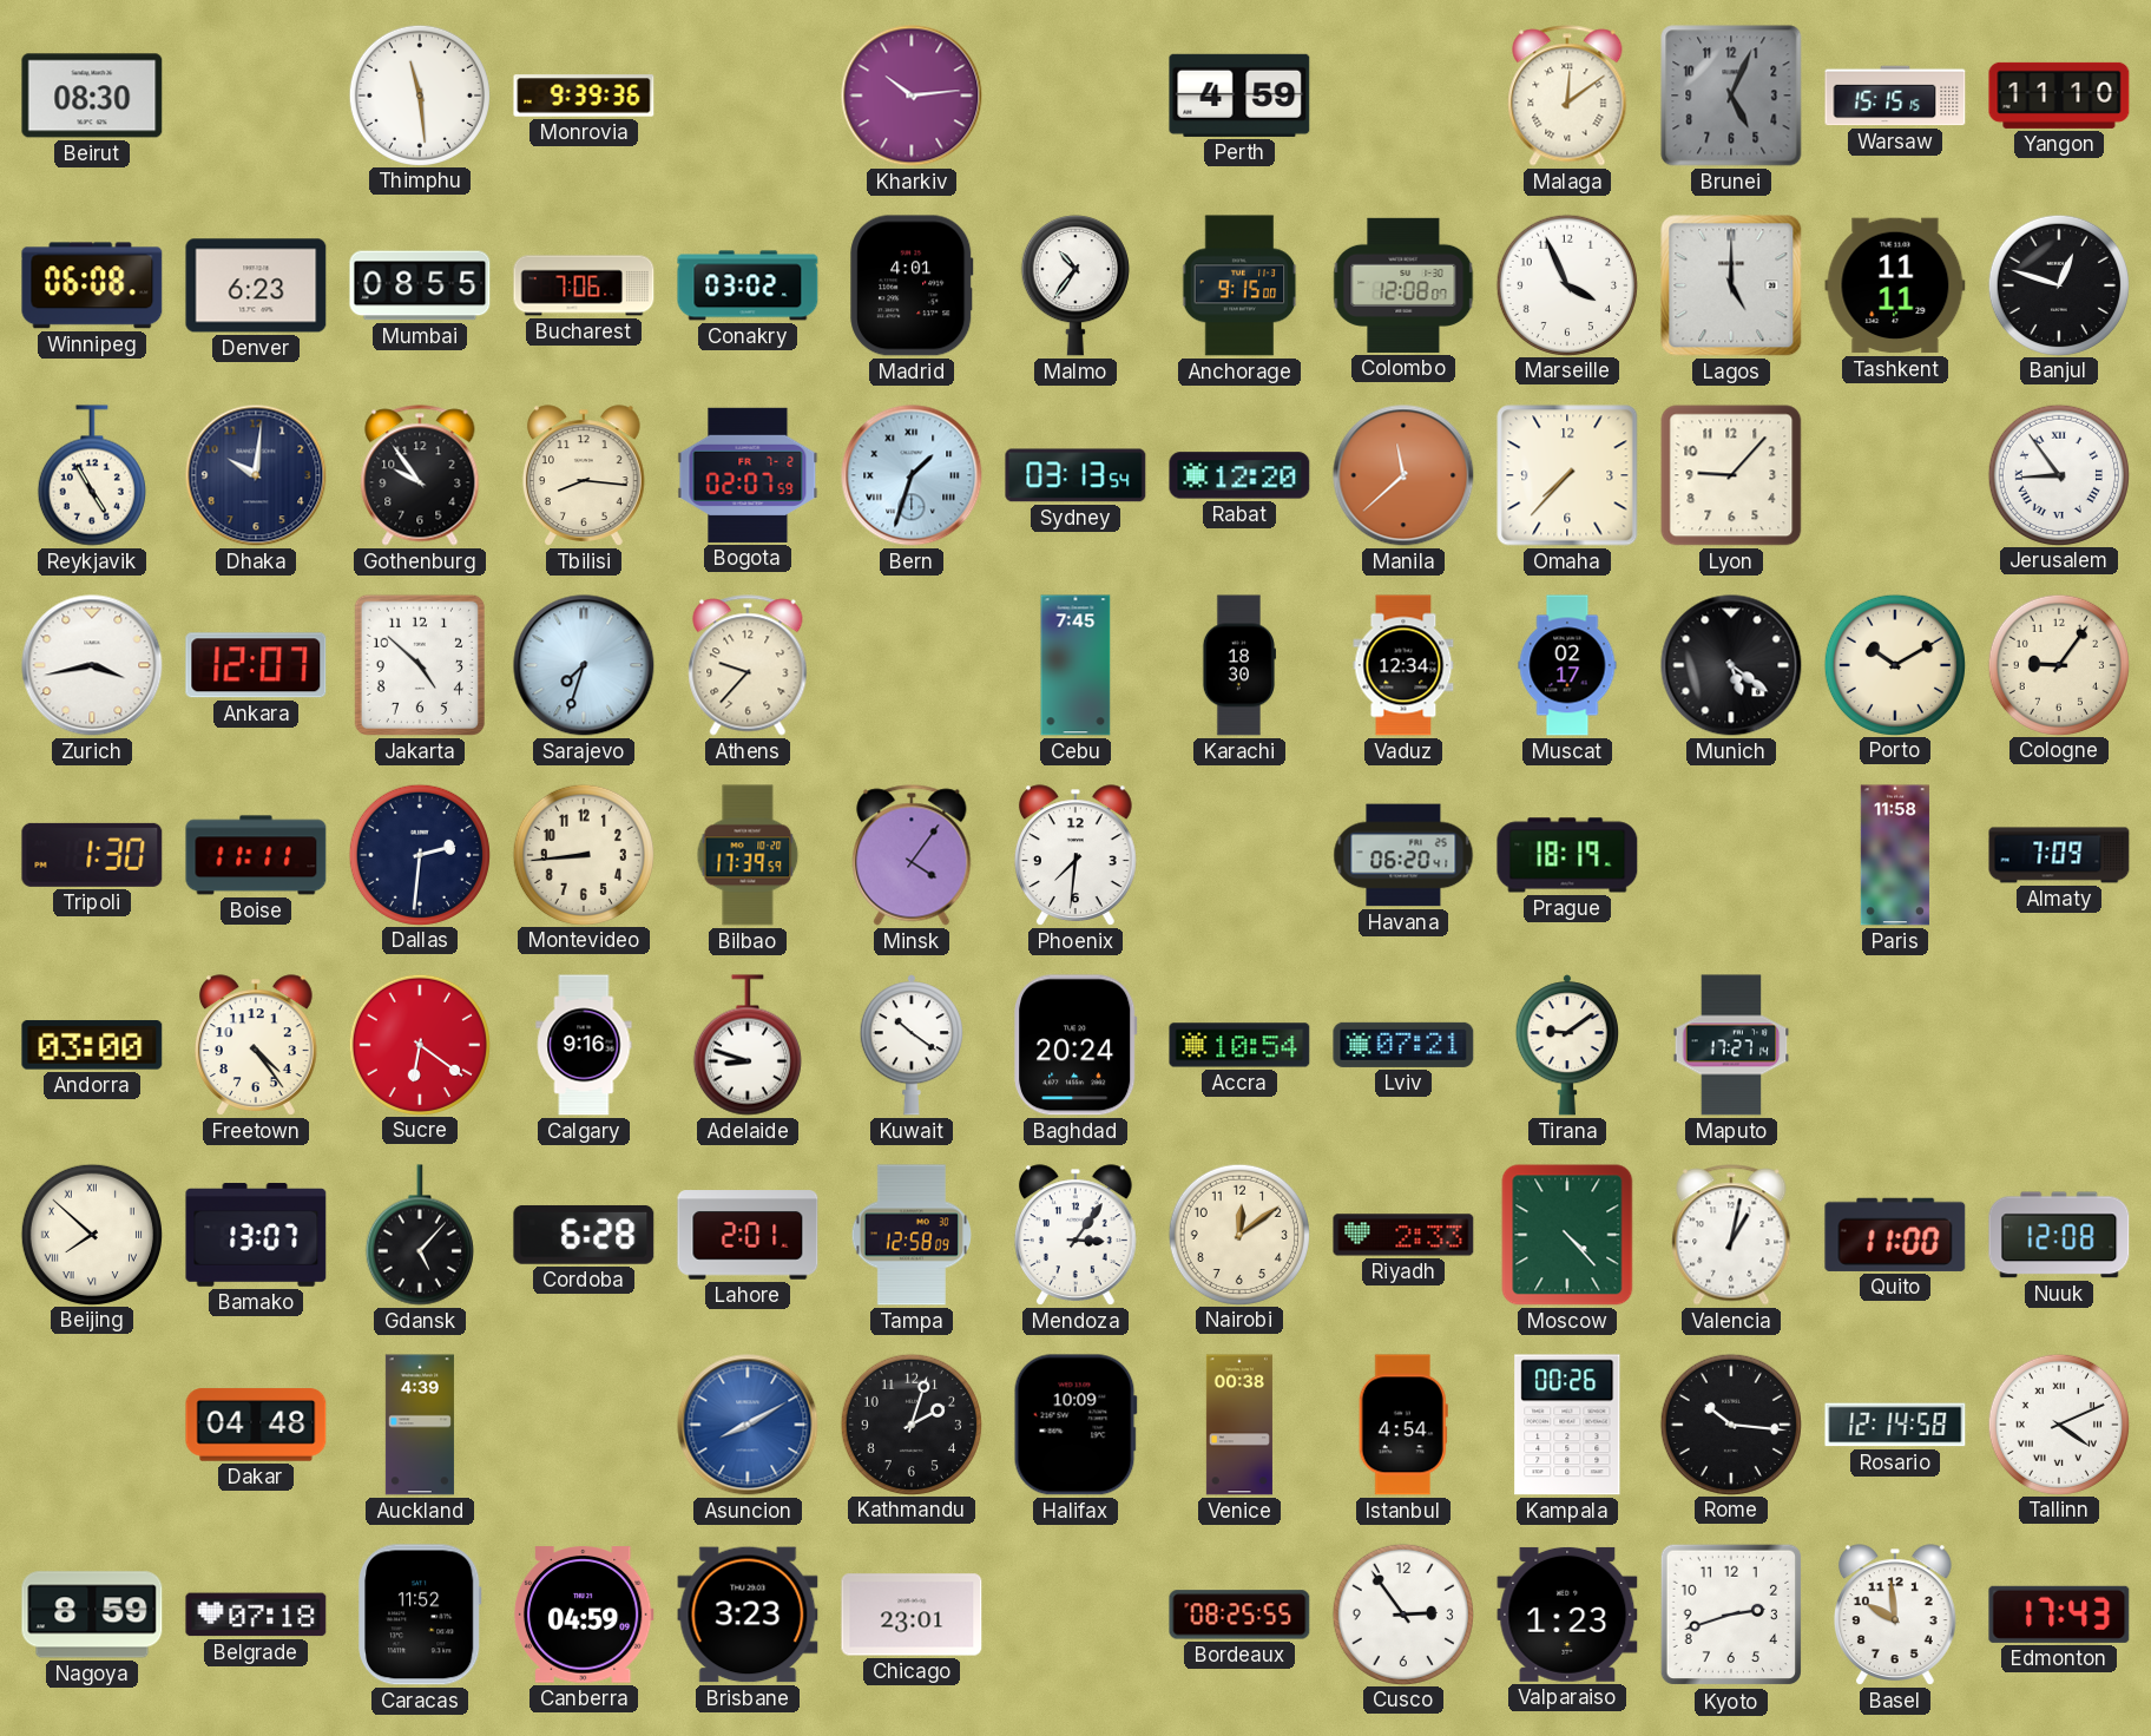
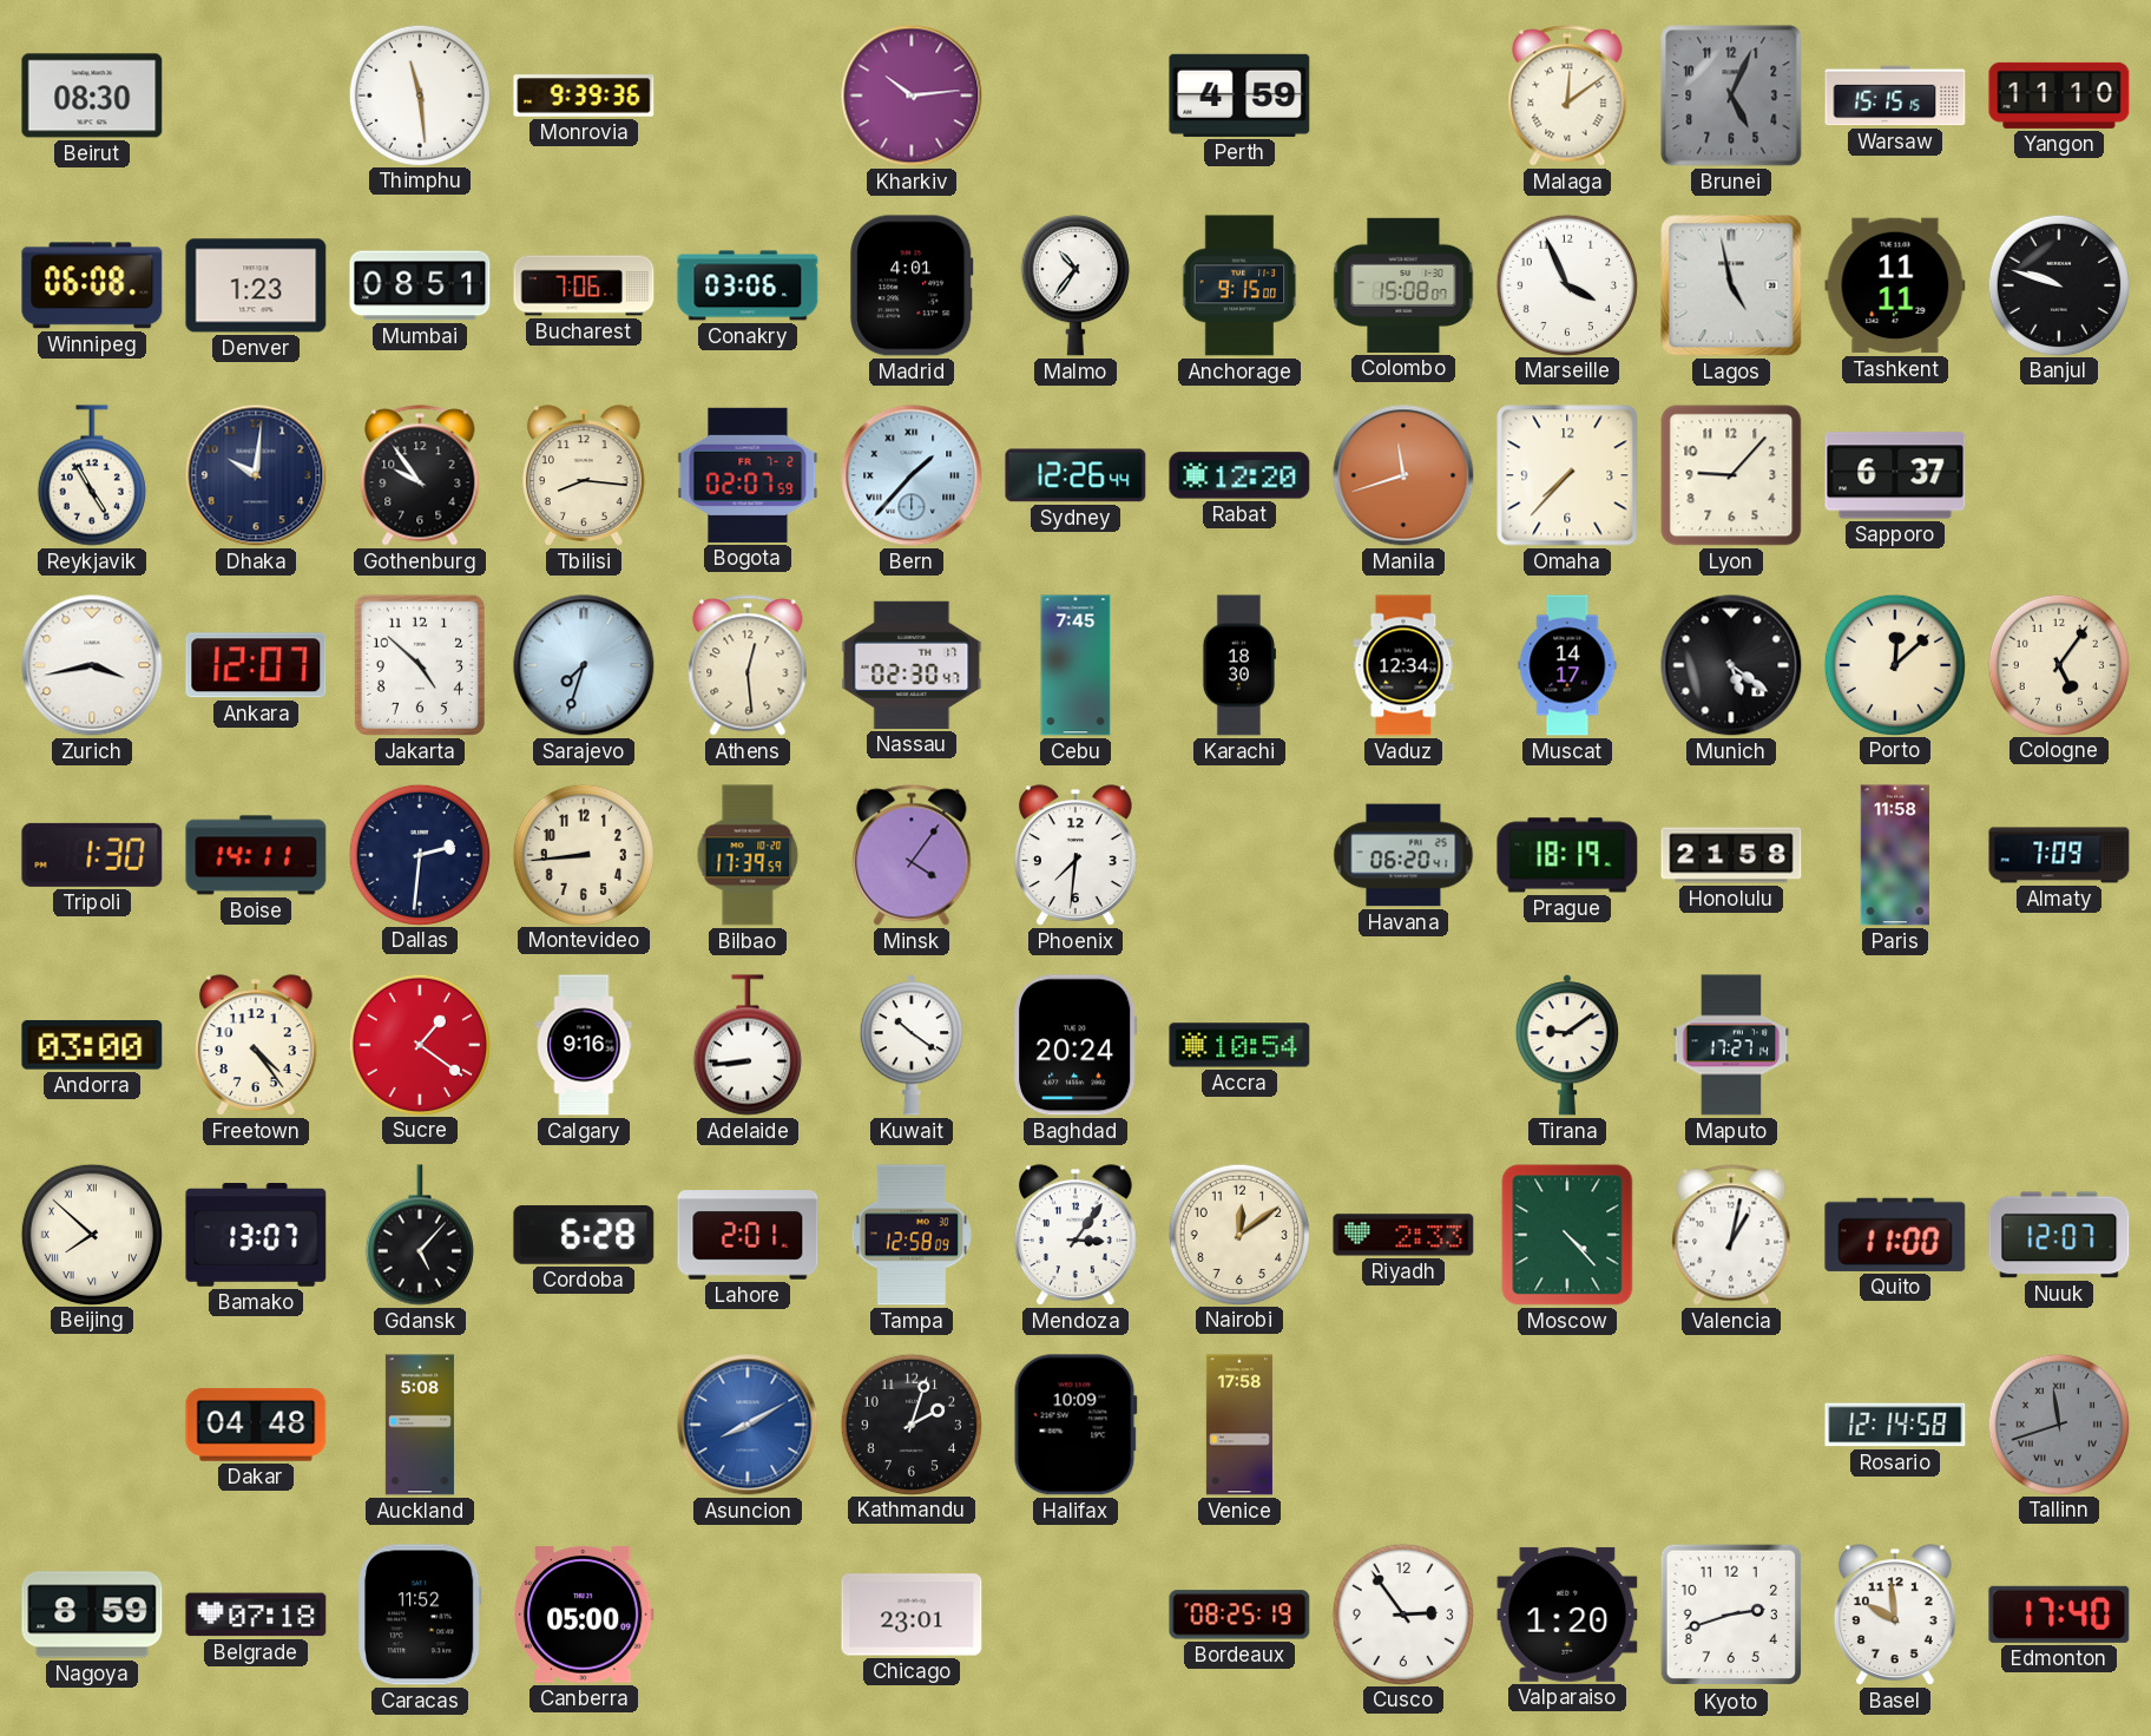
Denver: 6:23 -> 1:23 (256, 285)
Mumbai: 08:55 -> 08:51 (420, 285)
Conakry: 03:02 -> 03:06 (748, 285)
Colombo: 12:08 -> 15:08 (1403, 285)
Lagos: 5:00 -> 4:58 (1731, 285)
Banjul: 12:48 -> 9:48 (2059, 284)
Bern: 1:33 -> 1:37 (912, 475)
Sydney: 03:13 -> 12:26 (1075, 475)
Manila: 11:38 -> 11:42 (1403, 475)
Sapporo: none -> 6:37 (1895, 475)
Jerusalem: 8:54 -> none (2059, 474)
Athens: 9:37 -> 12:29 (748, 665)
Nassau: none -> 02:30 (912, 665)
Muscat: 02:17 -> 14:17 (1567, 665)
Porto: 10:10 -> 12:08 (1895, 664)
Cologne: 9:06 -> 5:06 (2059, 664)
Boise: 11:11 -> 14:11 (256, 855)
Honolulu: none -> 21:58 (1731, 855)
Sucre: 6:21 -> 1:21 (420, 1044)
Adelaide: 8:48 -> 8:44 (748, 1045)
Lviv: 07:21 -> none (1403, 1045)
Nuuk: 12:08 -> 12:07 (2059, 1235)
Auckland: 4:39 -> 5:08 (420, 1425)
Venice: 00:38 -> 17:58 (1239, 1425)
Istanbul: 4:54 -> none (1403, 1425)
Kampala: 00:26 -> none (1567, 1425)
Rome: 10:16 -> none (1731, 1423)
Tallinn: 4:11 -> 11:42 (2059, 1423)
Tallinn dial: white -> grey (2059, 1423)
Canberra: 04:59 -> 05:00 (584, 1615)
Brisbane: 3:23 -> none (748, 1615)
Bordeaux: 08:25:55 -> 08:25:19 (1239, 1615)
Valparaiso: 1:23 -> 1:20 (1567, 1615)
Edmonton: 17:43 -> 17:40 (2059, 1615)
